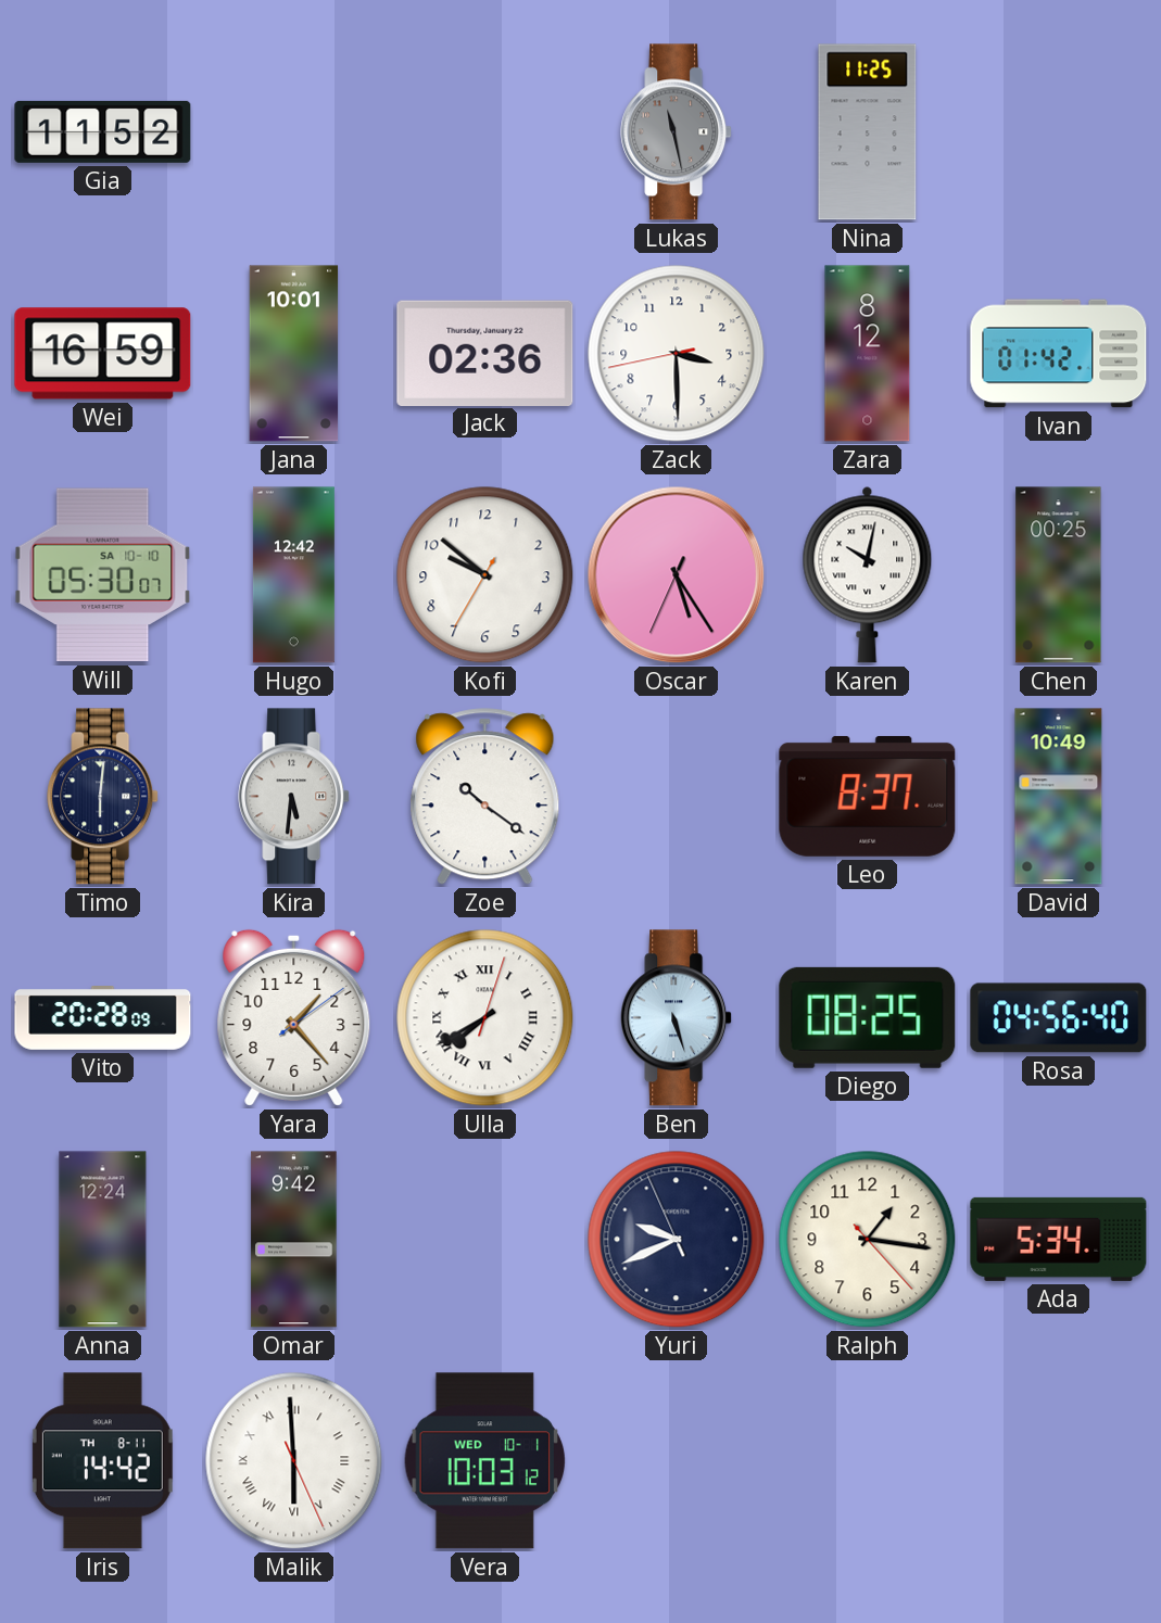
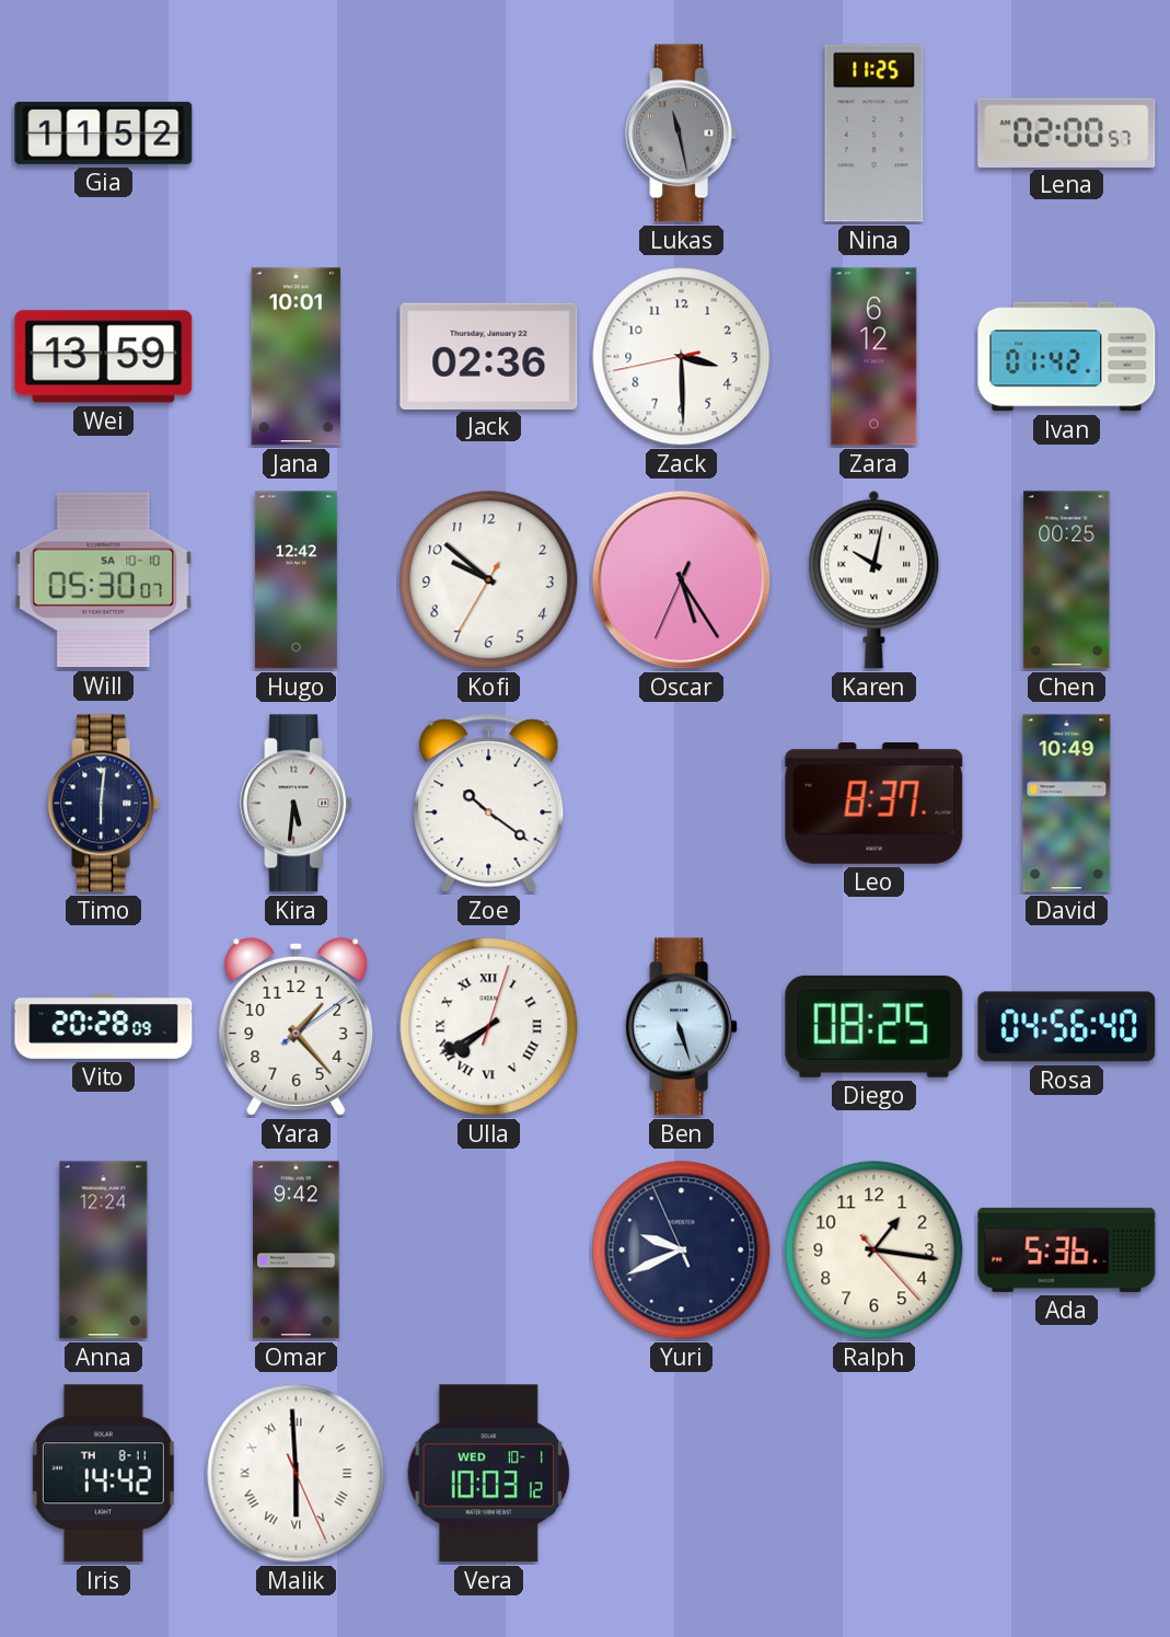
Lena: none -> 02:00 (1067, 132)
Wei: 16:59 -> 13:59 (104, 357)
Zara: 8:12 -> 6:12 (874, 357)
Ada: 5:34 -> 5:36 (1067, 1249)
